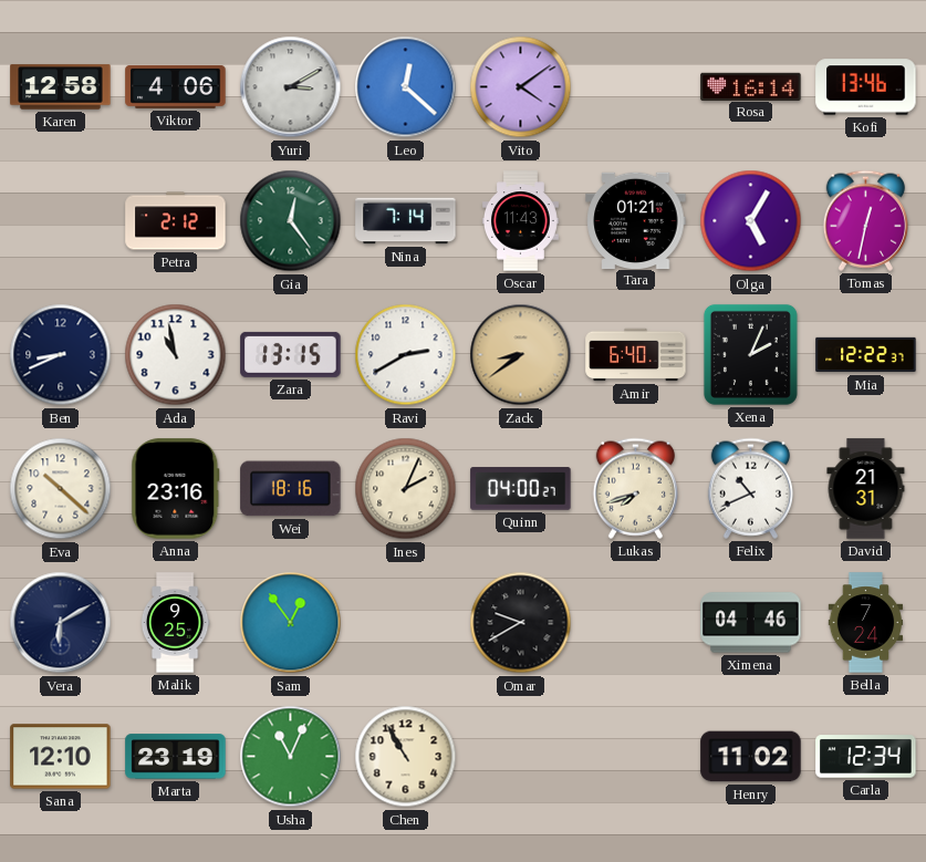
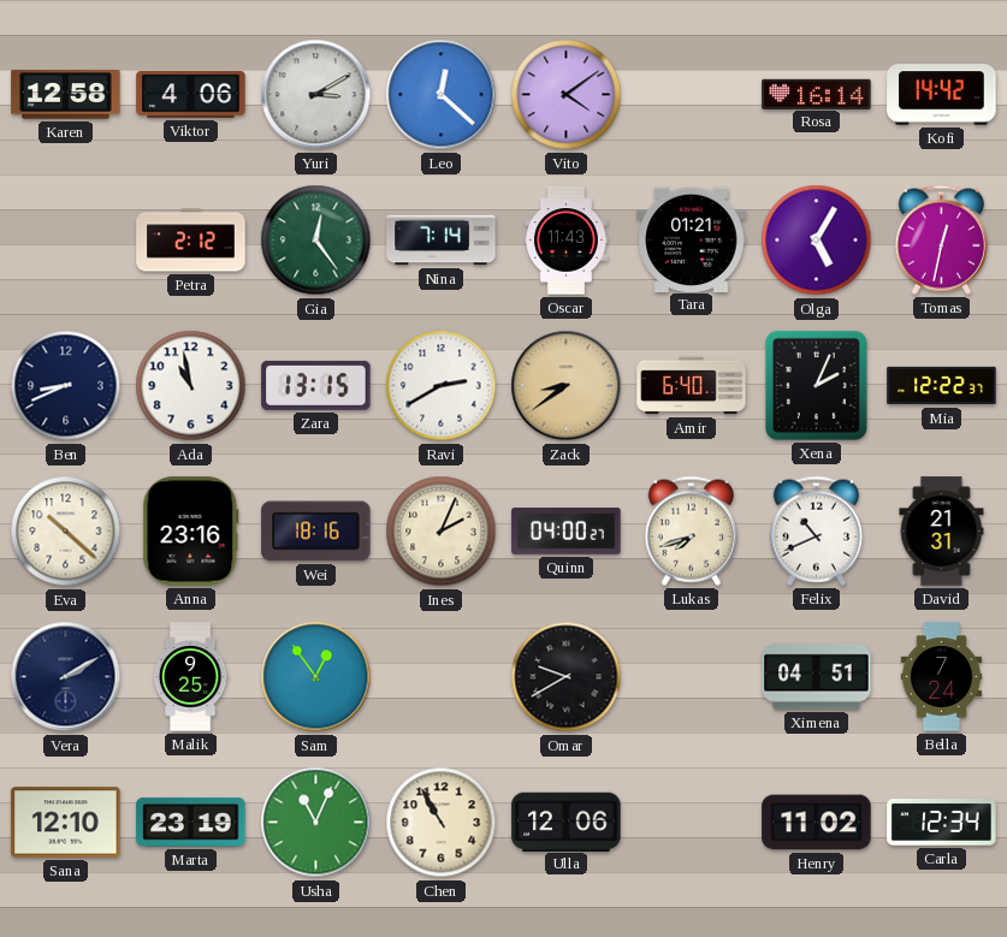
Kofi: 13:46 -> 14:42 (942, 95)
Vera: 6:10 -> 2:10 (66, 677)
Ximena: 04:46 -> 04:51 (817, 677)
Ulla: none -> 12:06 (567, 822)
